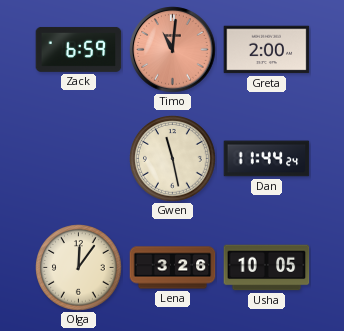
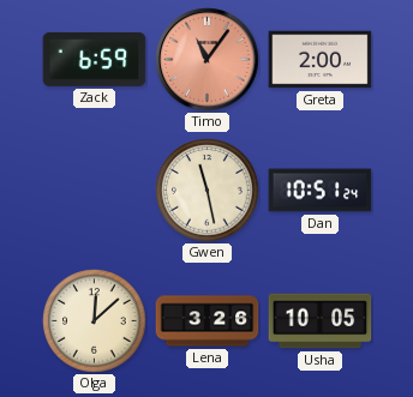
Timo: 11:01 -> 11:06 (208, 60)
Dan: 11:44 -> 10:51 (321, 191)
Olga: 12:06 -> 12:08 (95, 321)
